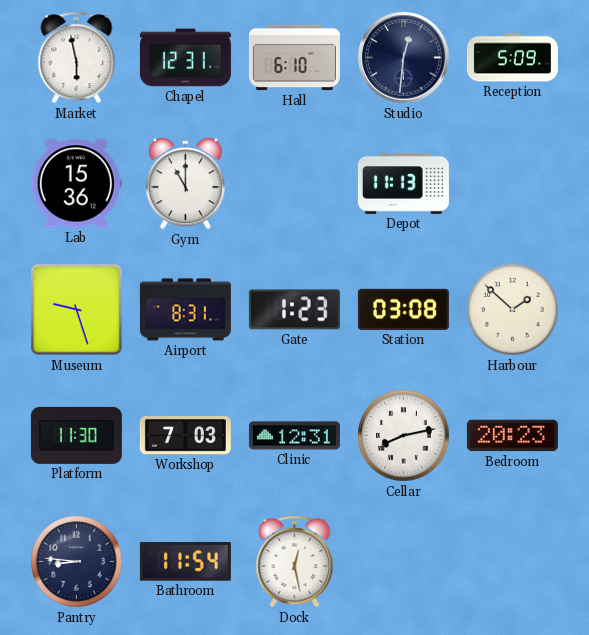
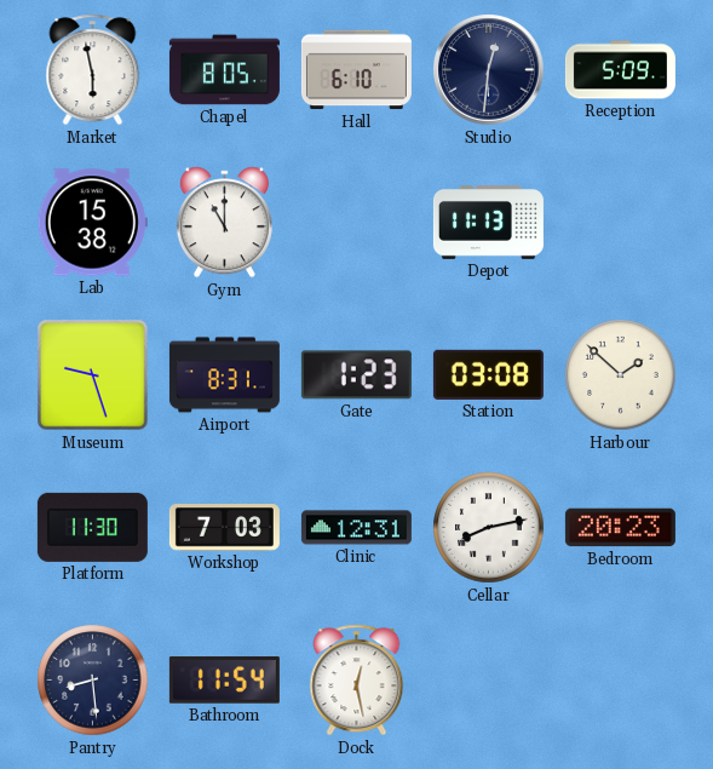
Chapel: 12:31 -> 8:05 (224, 70)
Lab: 15:36 -> 15:38 (92, 223)
Pantry: 8:46 -> 8:29 (93, 681)
